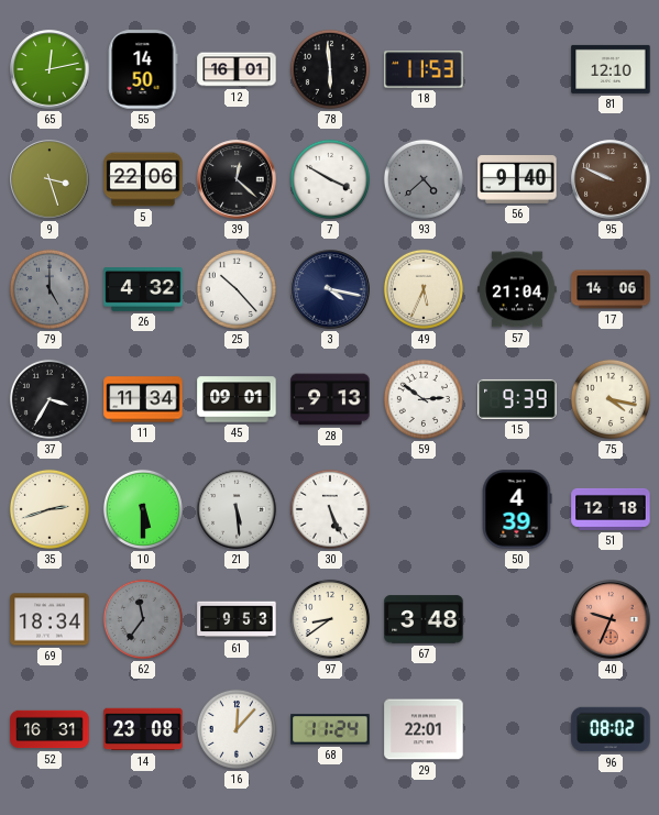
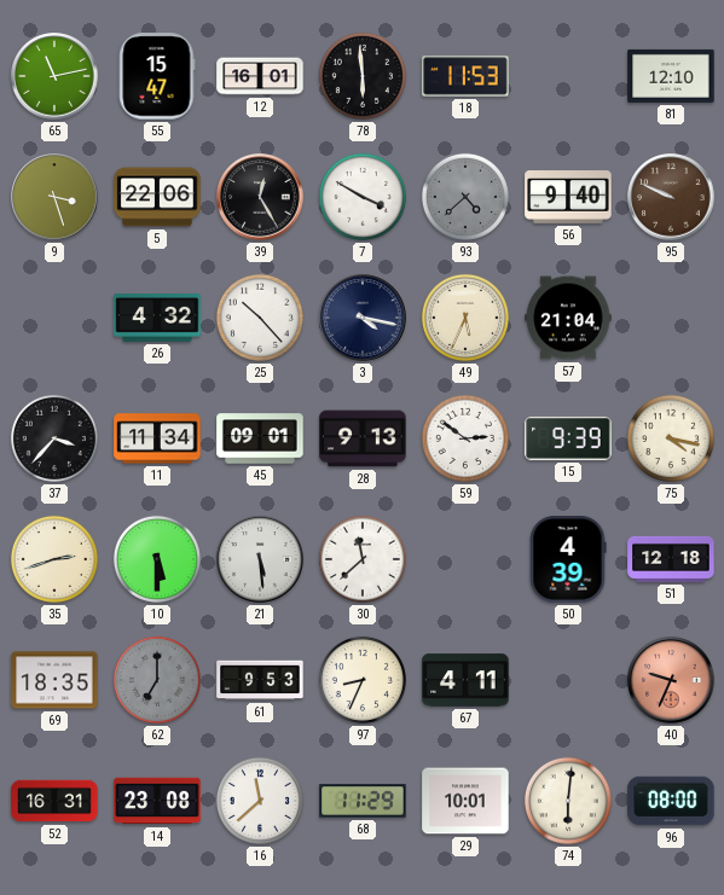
65: 12:13 -> 11:13 (54, 76)
55: 14:50 -> 15:47 (157, 76)
39: 12:22 -> 12:25 (260, 197)
79: 5:00 -> none (50, 289)
17: 14:06 -> none (611, 289)
37: 3:35 -> 3:37 (54, 438)
30: 5:26 -> 11:38 (363, 559)
69: 18:34 -> 18:35 (54, 680)
62: 11:36 -> 7:00 (157, 680)
97: 8:39 -> 8:34 (363, 680)
67: 3:48 -> 4:11 (465, 680)
16: 12:07 -> 11:38 (260, 801)
68: 11:24 -> 11:29 (363, 801)
29: 22:01 -> 10:01 (465, 801)
74: none -> 6:01 (568, 801)
96: 08:02 -> 08:00 (671, 801)
